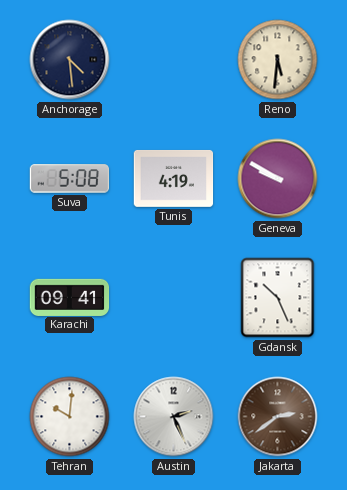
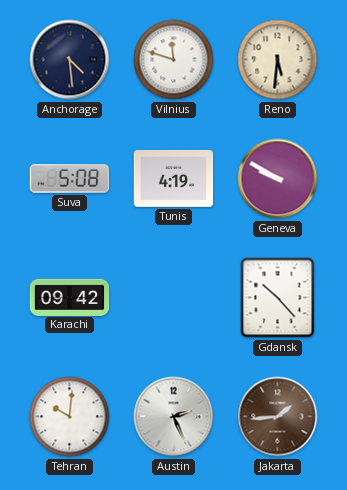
Vilnius: none -> 11:48 (174, 60)
Karachi: 09:41 -> 09:42 (70, 297)
Gdansk: 10:26 -> 10:23 (278, 298)
Jakarta: 2:39 -> 1:44 (278, 417)
